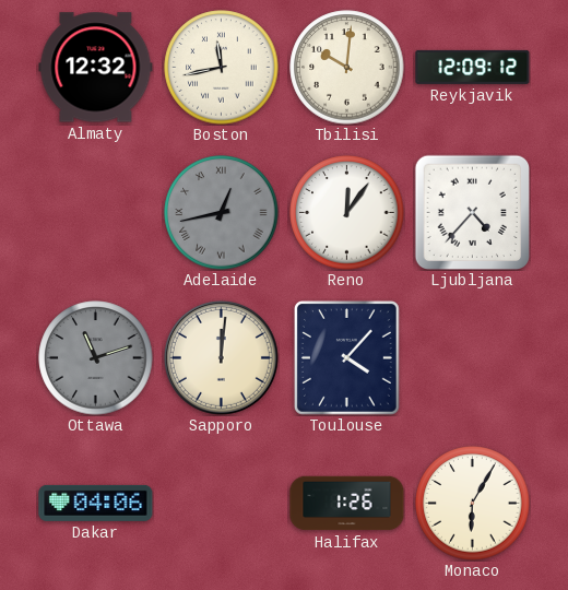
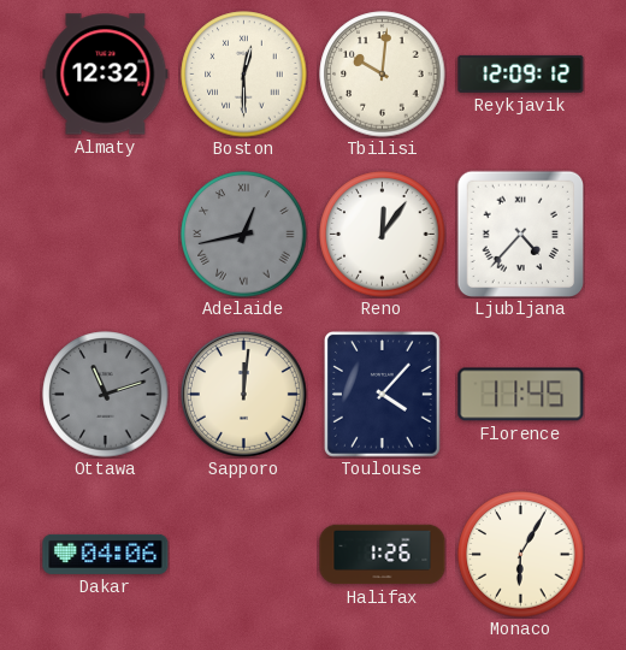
Boston: 11:43 -> 12:30 (244, 75)
Florence: none -> 11:45 (521, 395)
